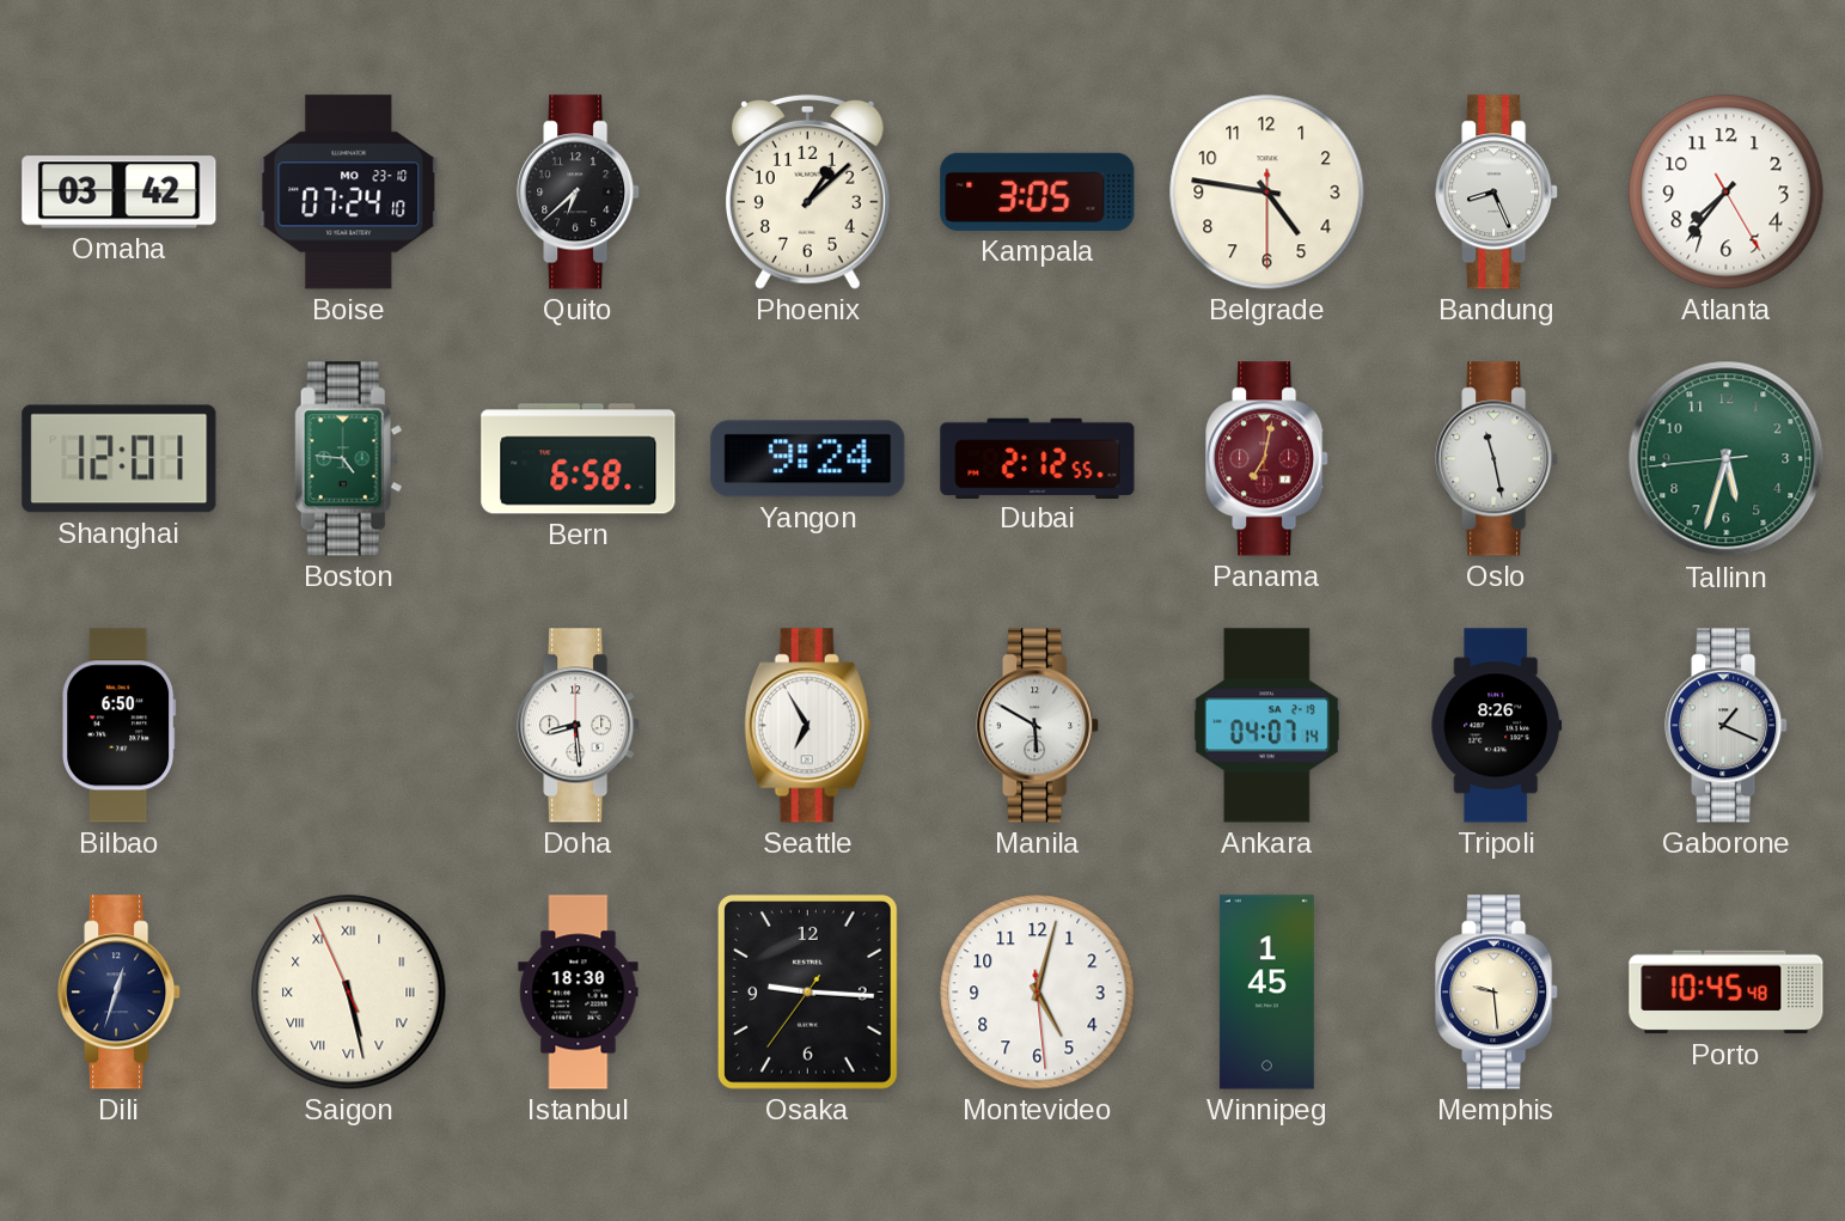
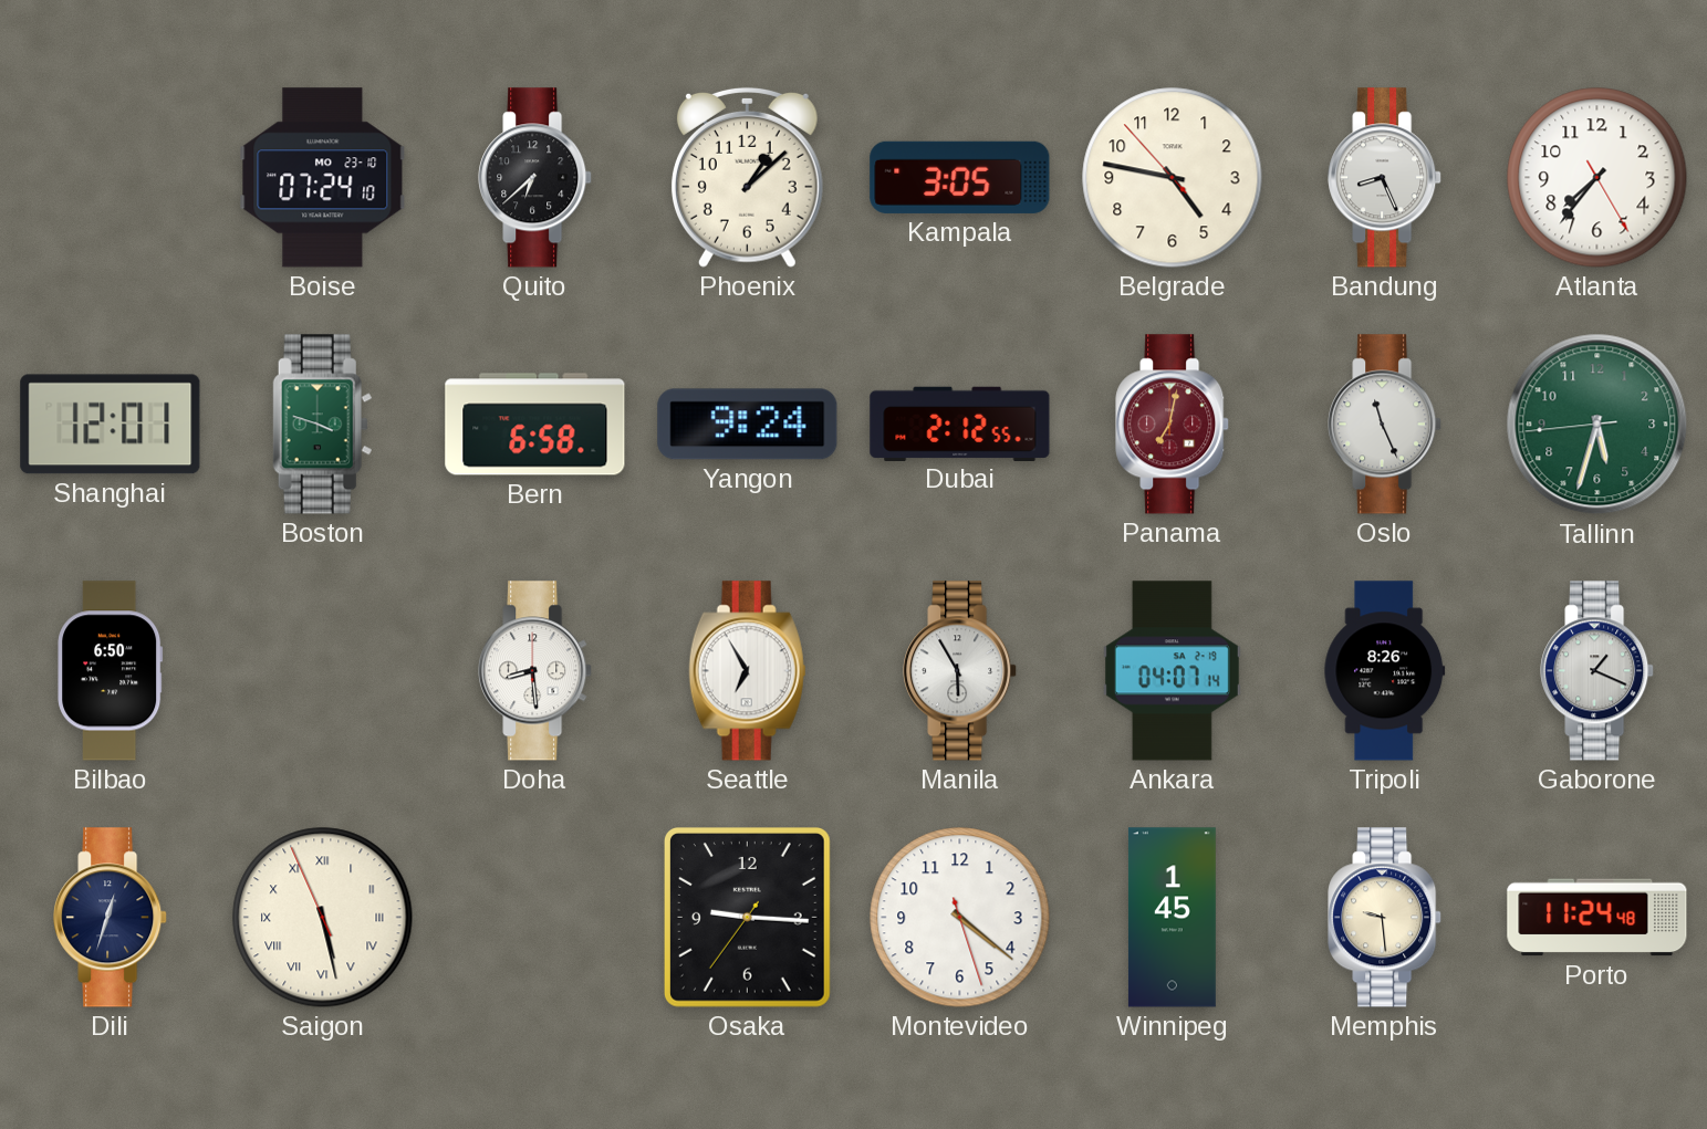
Omaha: 03:42 -> none (120, 193)
Belgrade: 4:46:30 -> 4:46:53 (1173, 178)
Boston: 4:46 -> 3:48 (323, 425)
Oslo: 11:28 -> 11:26 (1385, 425)
Manila: 5:50 -> 5:55 (960, 671)
Istanbul: 18:30 -> none (579, 993)
Montevideo: 5:02 -> 4:21 (960, 918)
Porto: 10:45 -> 11:24 (1597, 918)
